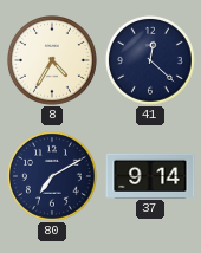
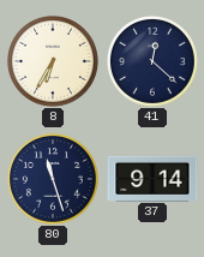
8: 4:35 -> 6:35 (53, 61)
80: 7:10 -> 11:27 (53, 179)
